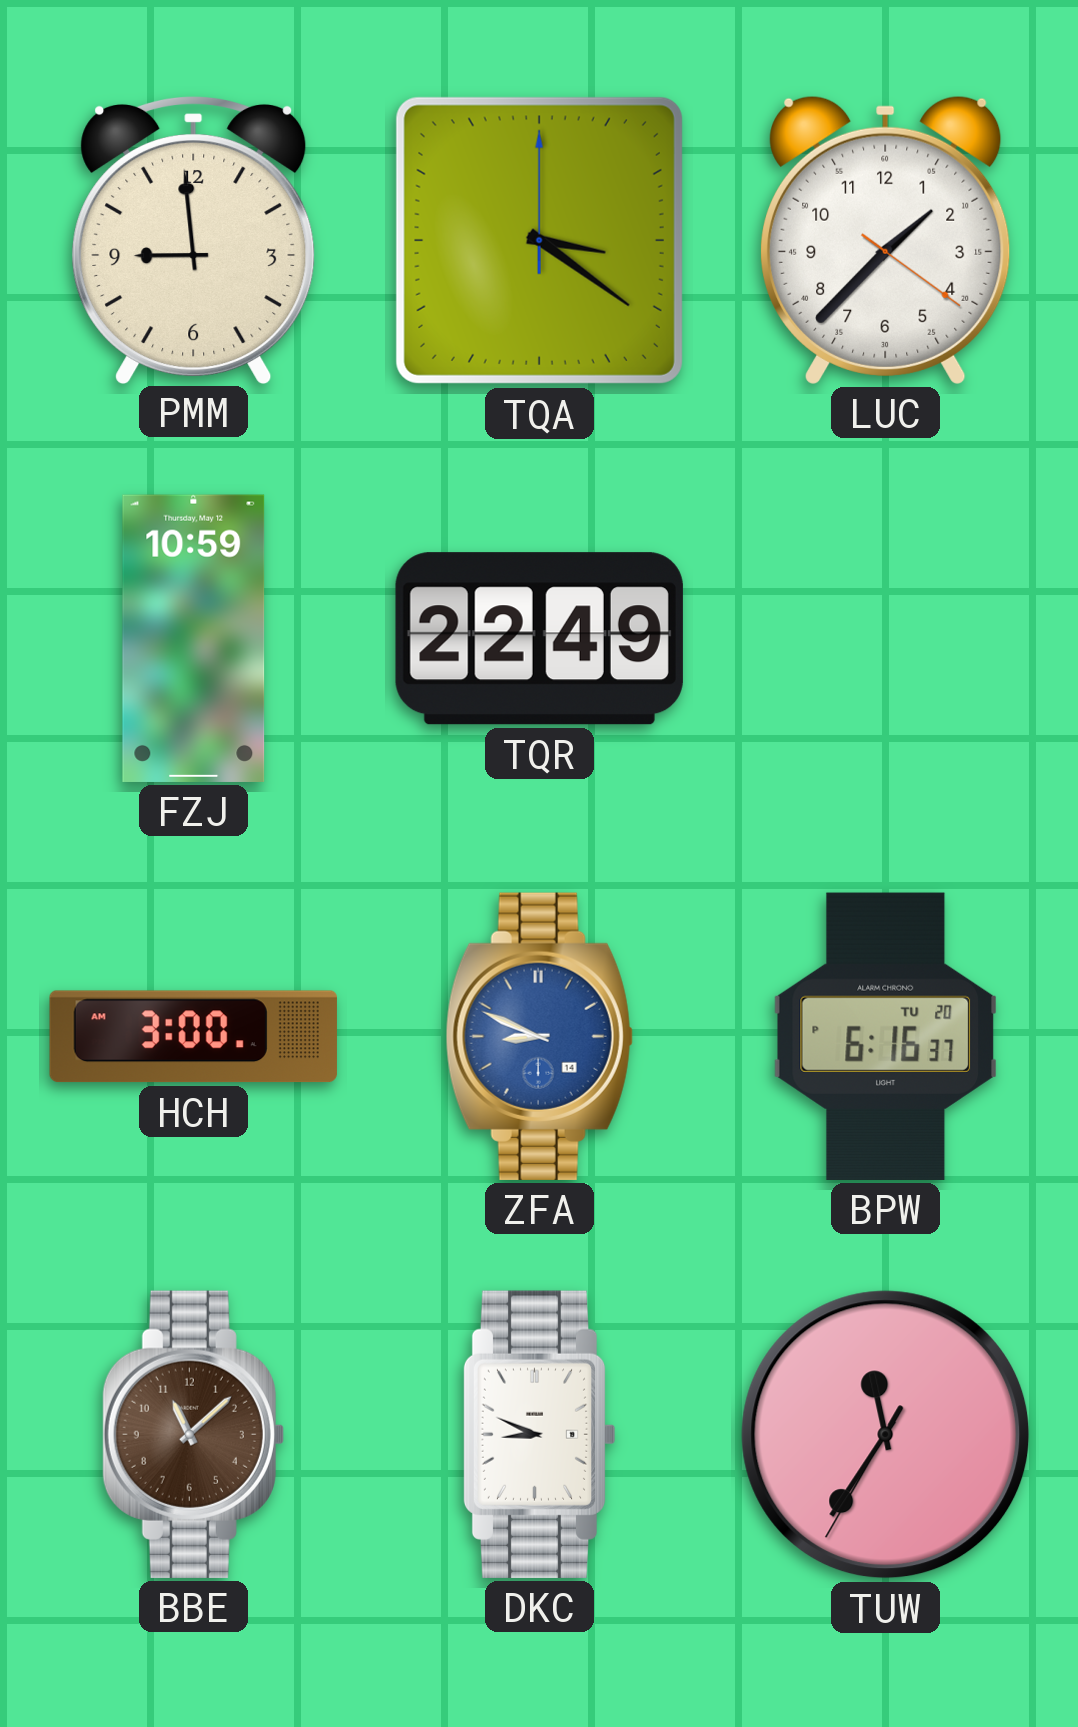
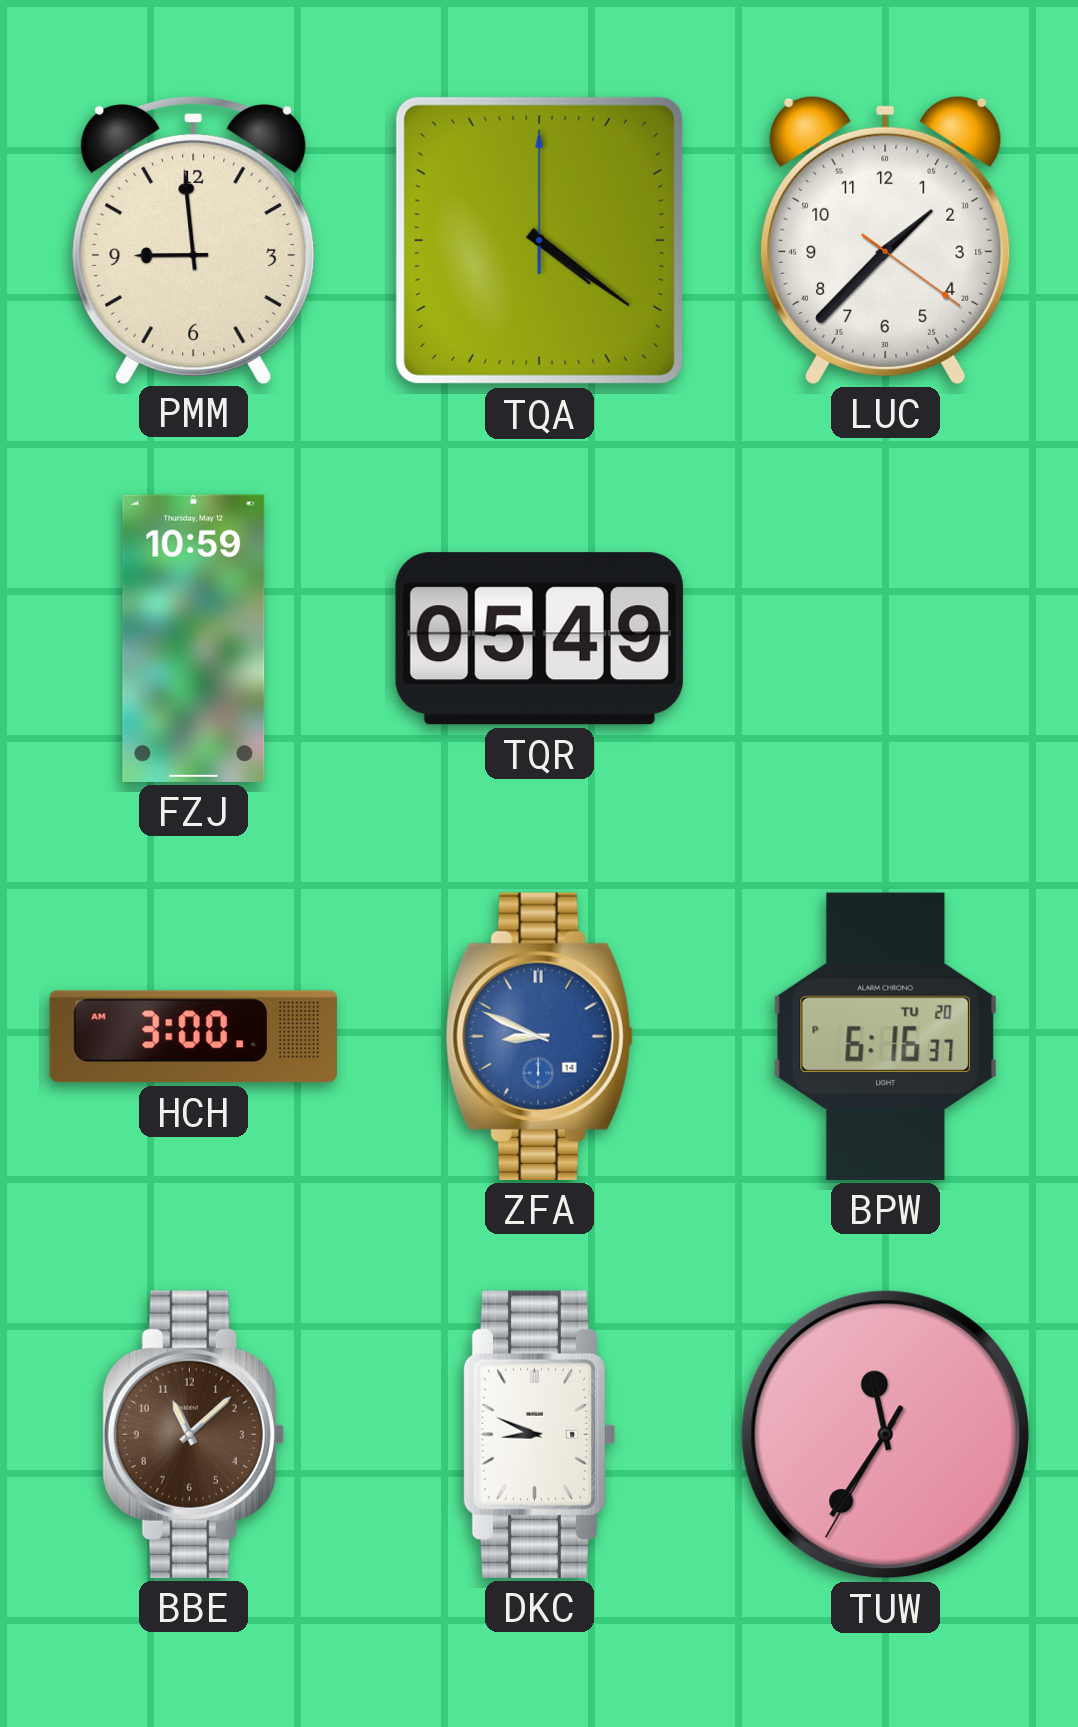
TQA: 3:21 -> 4:21 (539, 240)
TQR: 22:49 -> 05:49 (539, 639)
